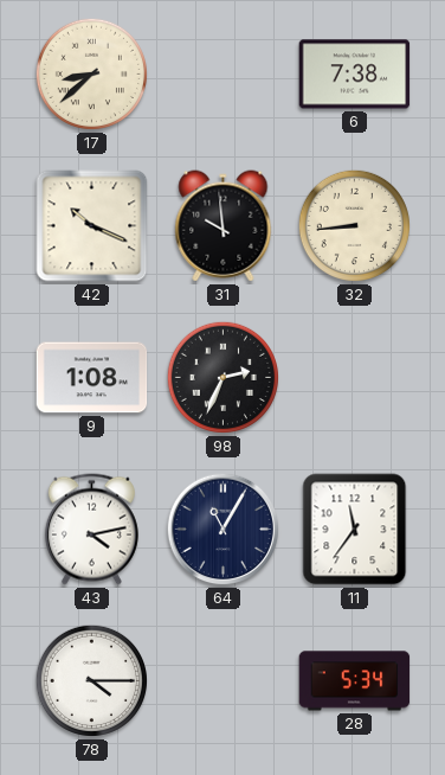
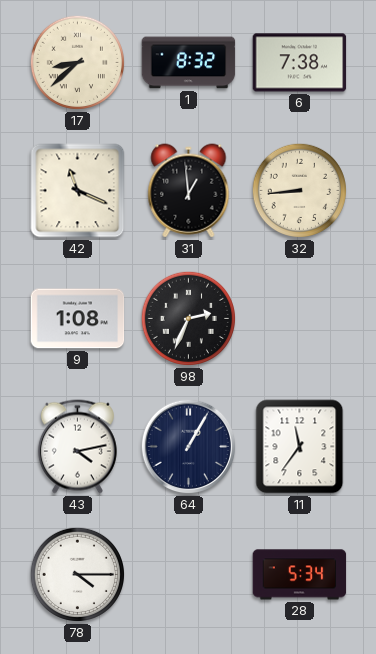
1: none -> 8:32 (189, 63)
42: 10:19 -> 11:19 (78, 191)
31: 9:59 -> 12:59 (189, 191)
64: 11:05 -> 1:05 (189, 447)
